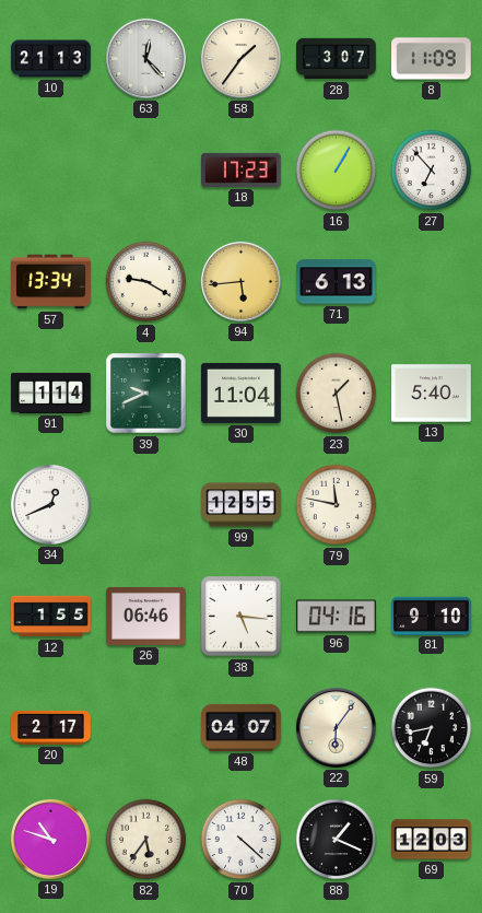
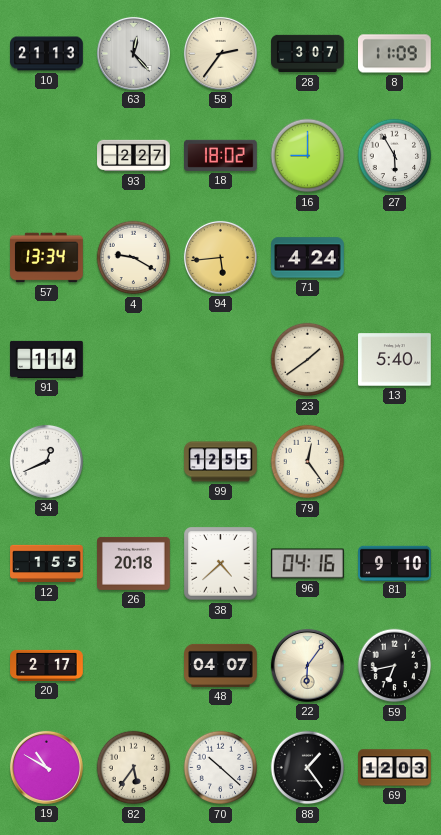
58: 1:36 -> 2:36 (220, 53)
93: none -> 2:27 (134, 156)
18: 17:23 -> 18:02 (221, 155)
16: 1:05 -> 9:00 (308, 156)
27: 6:53 -> 5:55 (395, 156)
71: 6:13 -> 4:24 (308, 258)
39: 9:41 -> none (146, 394)
30: 11:04 -> none (242, 393)
23: 1:28 -> 1:39 (308, 360)
79: 11:47 -> 12:24 (308, 462)
26: 06:46 -> 20:18 (134, 563)
38: 5:16 -> 4:38 (221, 564)
19: 10:48 -> 10:50 (46, 767)
70: 4:22 -> 10:22 (221, 768)
88: 1:19 -> 1:24 (308, 768)
